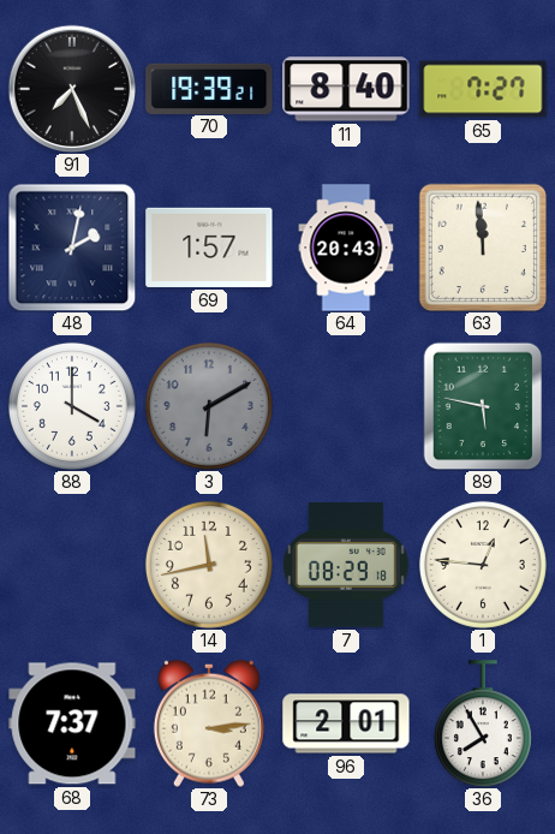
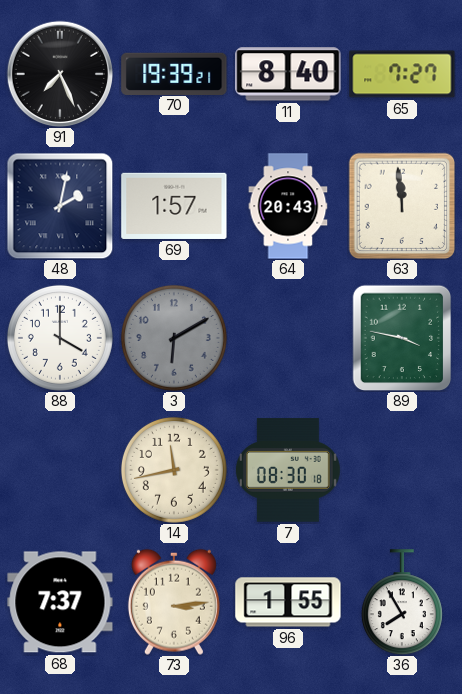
89: 5:47 -> 3:47 (402, 338)
7: 08:29 -> 08:30 (288, 470)
1: 12:46 -> none (483, 565)
96: 2:01 -> 1:55 (288, 602)
